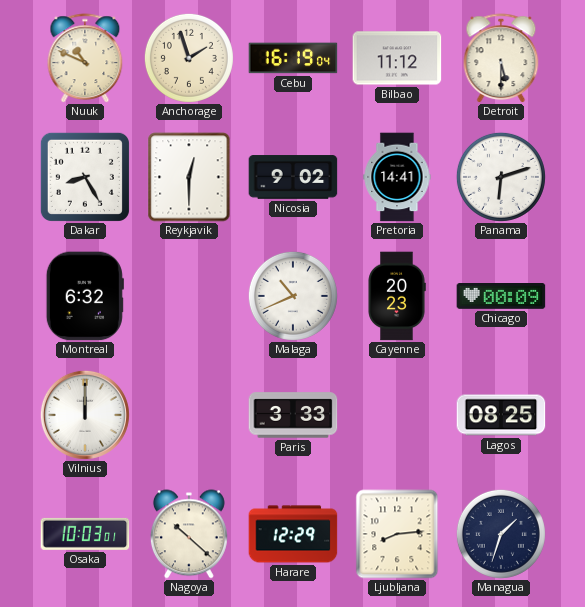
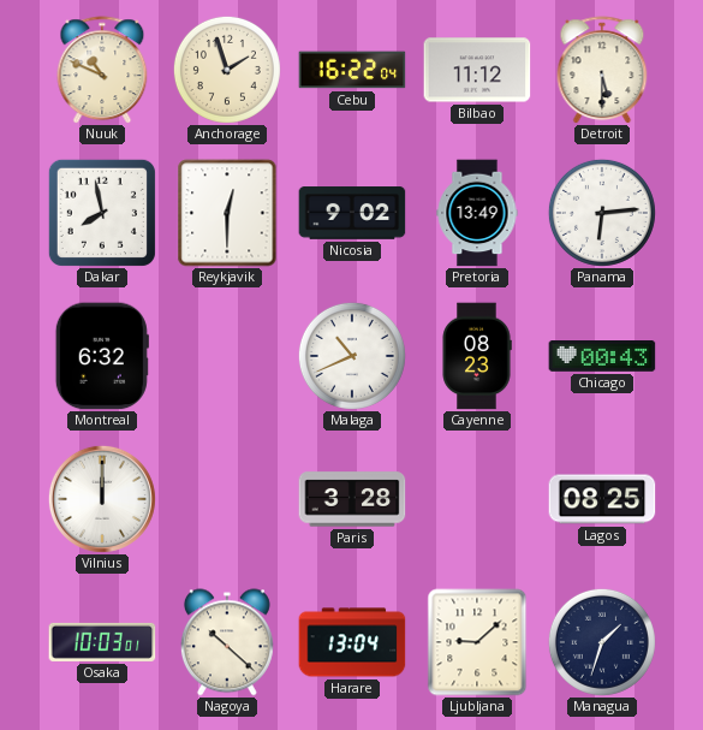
Cebu: 16:19 -> 16:22 (352, 70)
Dakar: 8:25 -> 7:58 (102, 213)
Pretoria: 14:41 -> 13:49 (477, 213)
Panama: 6:12 -> 6:14 (602, 213)
Cayenne: 20:23 -> 08:23 (477, 356)
Chicago: 00:09 -> 00:43 (602, 357)
Paris: 3:33 -> 3:28 (352, 499)
Harare: 12:29 -> 13:04 (352, 642)
Ljubljana: 8:14 -> 9:08 (477, 642)
